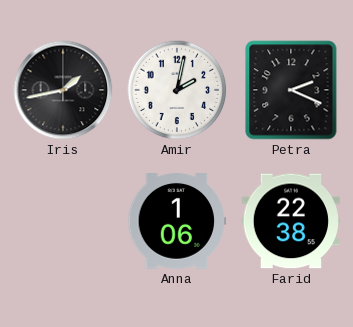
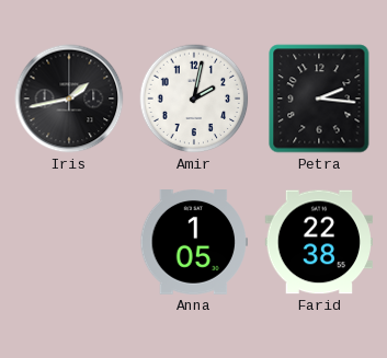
Petra: 2:19 -> 2:16 (319, 99)
Anna: 1:06 -> 1:05 (193, 243)
